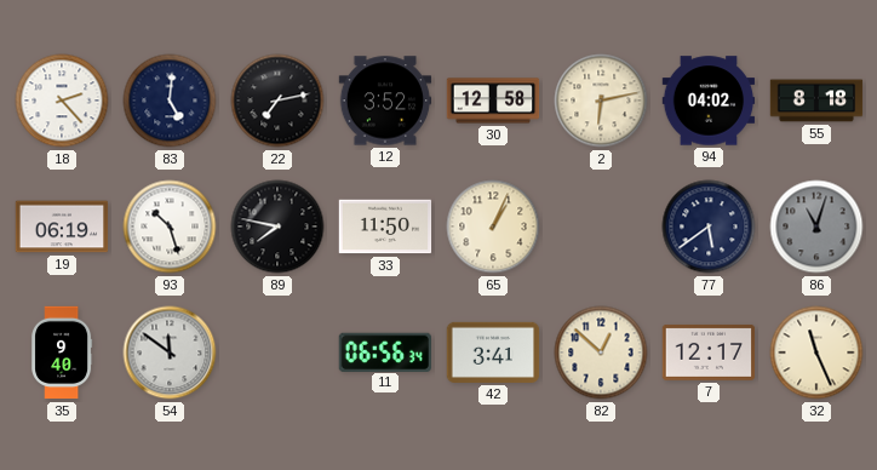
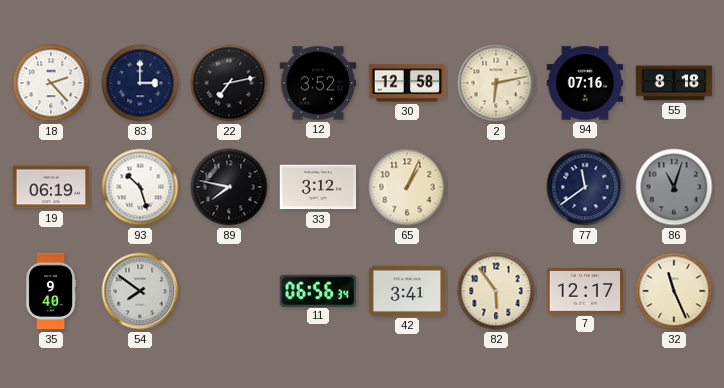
83: 5:01 -> 3:00 (140, 83)
94: 04:02 -> 07:16 (585, 83)
33: 11:50 -> 3:12 (318, 187)
77: 5:39 -> 11:39 (585, 187)
54: 11:51 -> 7:51 (140, 291)
82: 12:52 -> 5:54 (496, 291)
